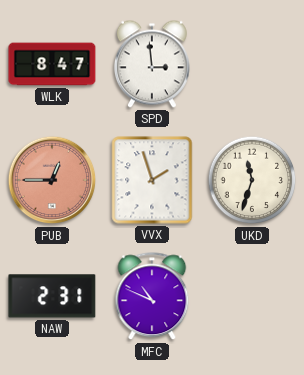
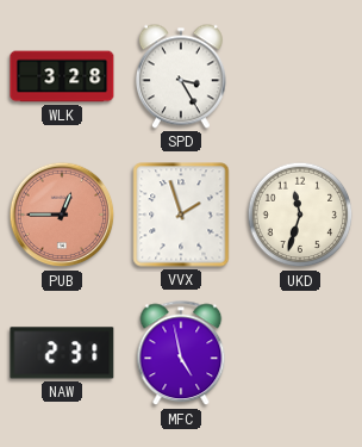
WLK: 8:47 -> 3:28 (62, 76)
SPD: 2:59 -> 3:25 (181, 76)
MFC: 10:49 -> 4:58 (181, 354)
